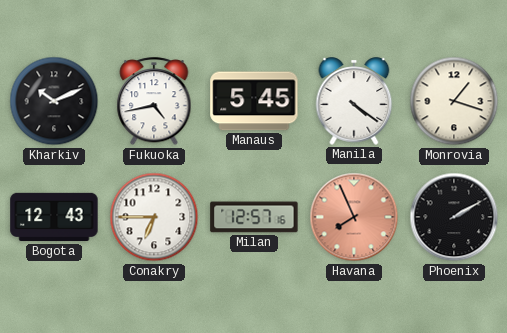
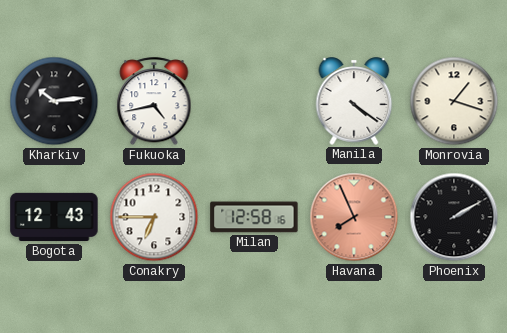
Kharkiv: 10:11 -> 10:14 (54, 101)
Manaus: 5:45 -> none (254, 101)
Milan: 12:57 -> 12:58 (254, 217)
